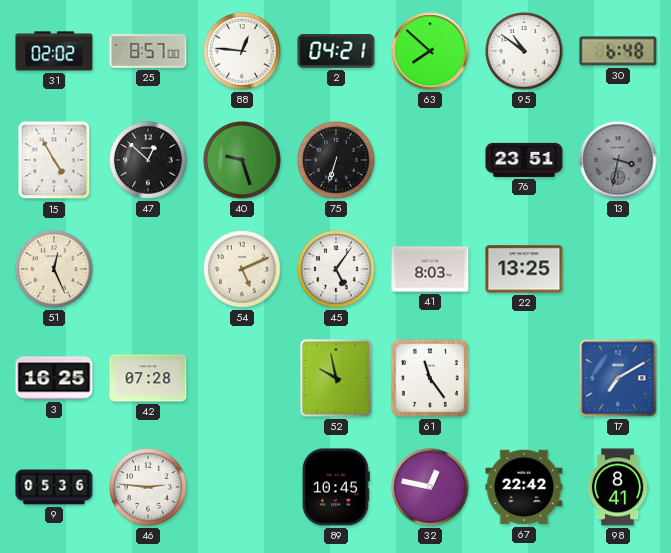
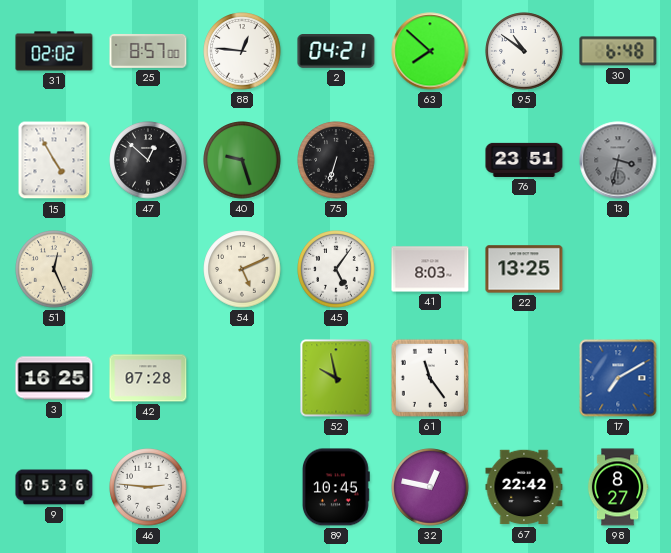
98: 8:41 -> 8:27 (618, 487)
